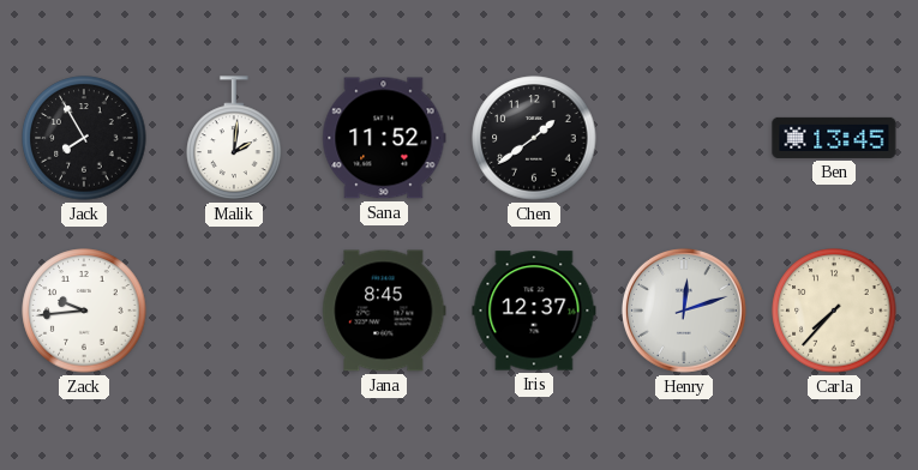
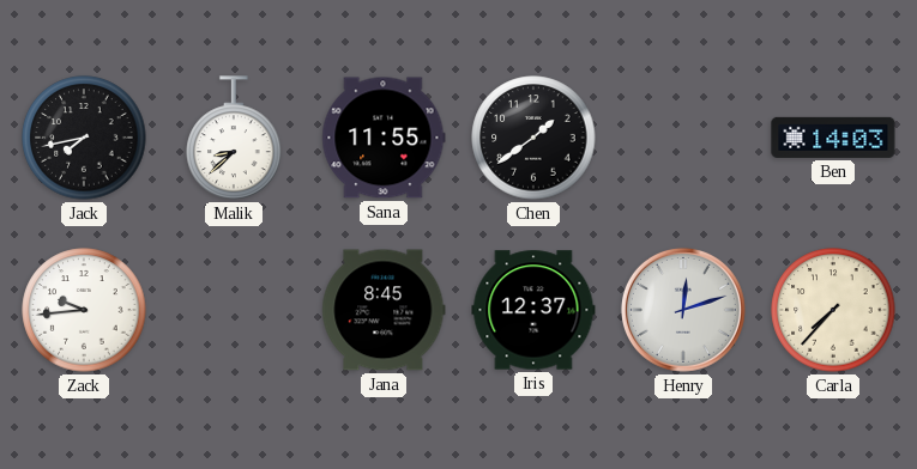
Jack: 7:55 -> 7:43 (84, 138)
Malik: 2:01 -> 8:38 (234, 138)
Sana: 11:52 -> 11:55 (384, 138)
Ben: 13:45 -> 14:03 (833, 138)
